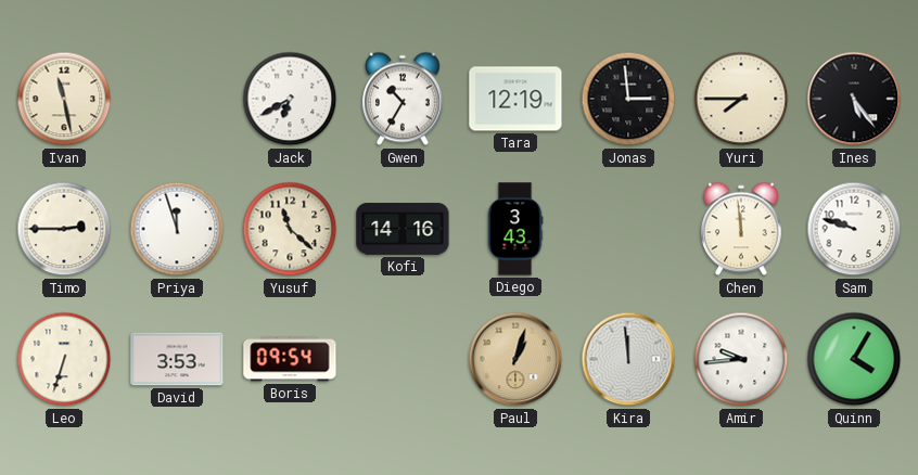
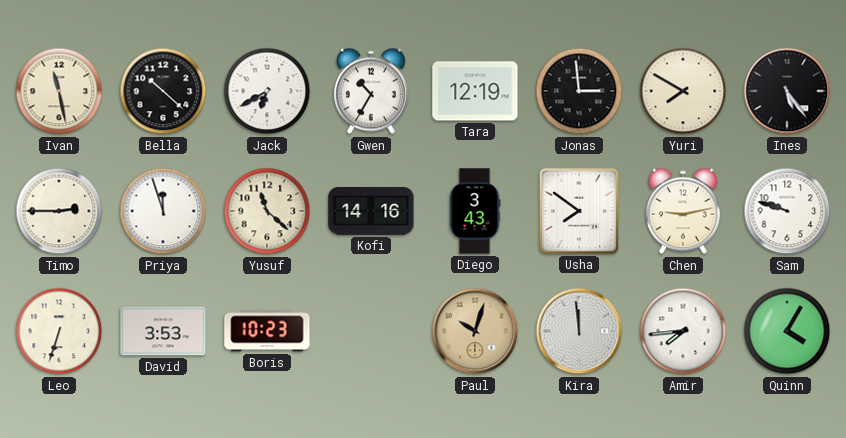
Bella: none -> 10:22 (163, 91)
Yuri: 7:45 -> 7:50 (683, 91)
Usha: none -> 7:51 (579, 211)
Chen: 11:59 -> 9:13 (684, 211)
Boris: 09:54 -> 10:23 (267, 331)
Paul: 1:03 -> 10:03 (475, 331)
Amir: 9:44 -> 7:44 (683, 331)
